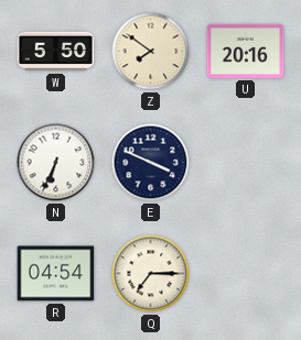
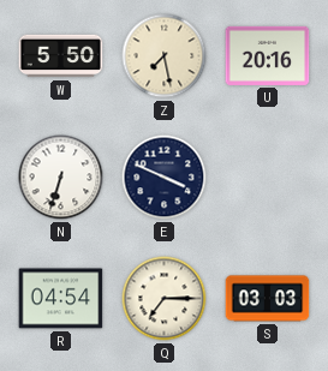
Z: 7:51 -> 7:28 (165, 56)
N: 6:34 -> 6:33 (61, 178)
S: none -> 03:03 (268, 299)
